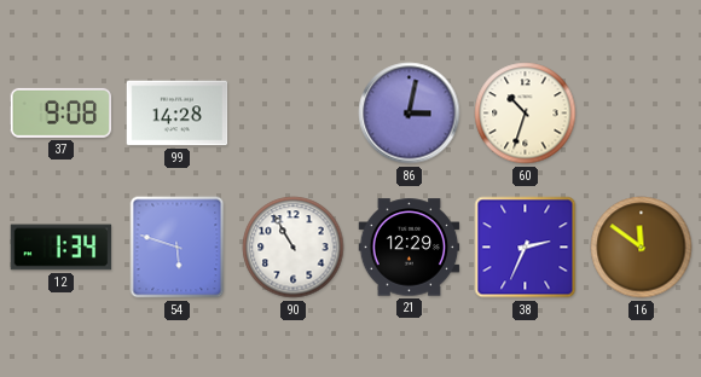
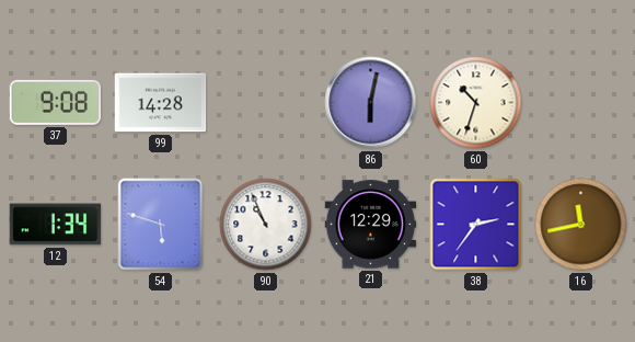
86: 3:02 -> 6:02 (371, 103)
90: 10:55 -> 10:56 (266, 225)
38: 2:34 -> 2:36 (476, 225)
16: 11:51 -> 11:43 (581, 225)
